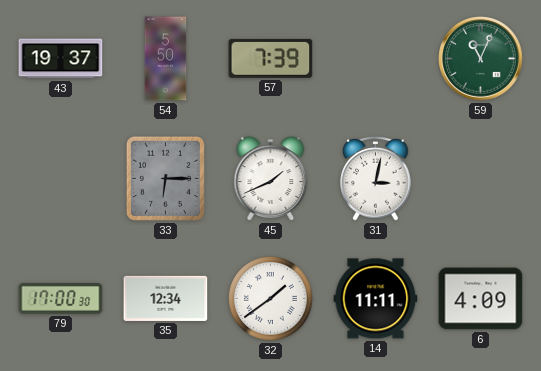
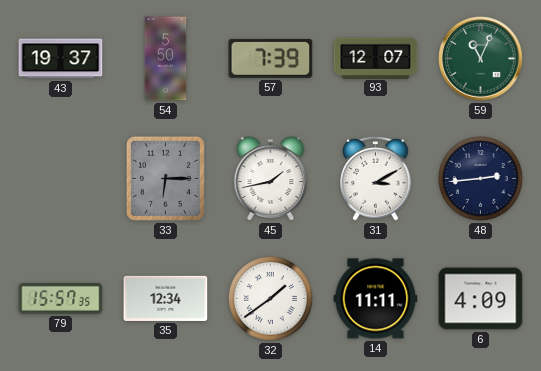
93: none -> 12:07 (376, 58)
45: 1:41 -> 1:43 (271, 179)
31: 3:02 -> 3:10 (376, 179)
48: none -> 2:44 (481, 179)
79: 17:00 -> 15:57 (61, 298)
